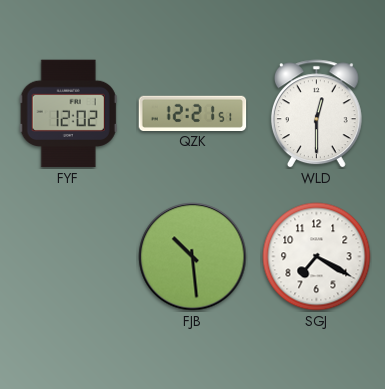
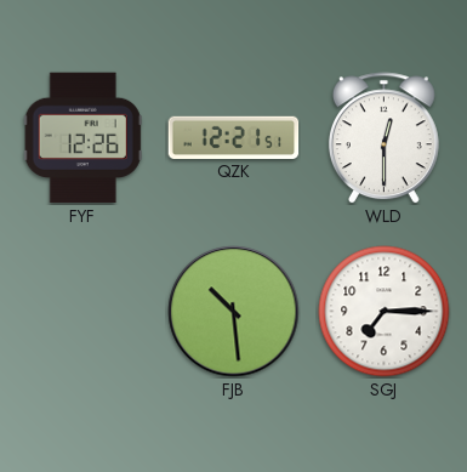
FYF: 12:02 -> 12:26 (82, 138)
SGJ: 7:20 -> 7:15 (385, 312)
